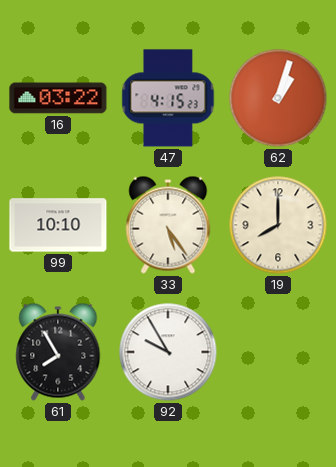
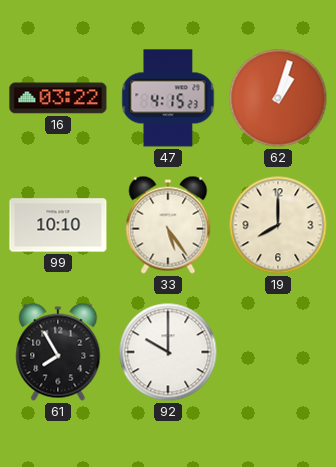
92: 9:55 -> 10:00 (168, 352)
